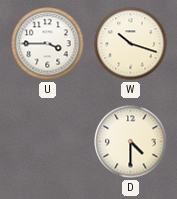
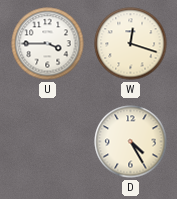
W: 10:18 -> 12:18 (131, 44)
D: 4:30 -> 4:25 (131, 142)
